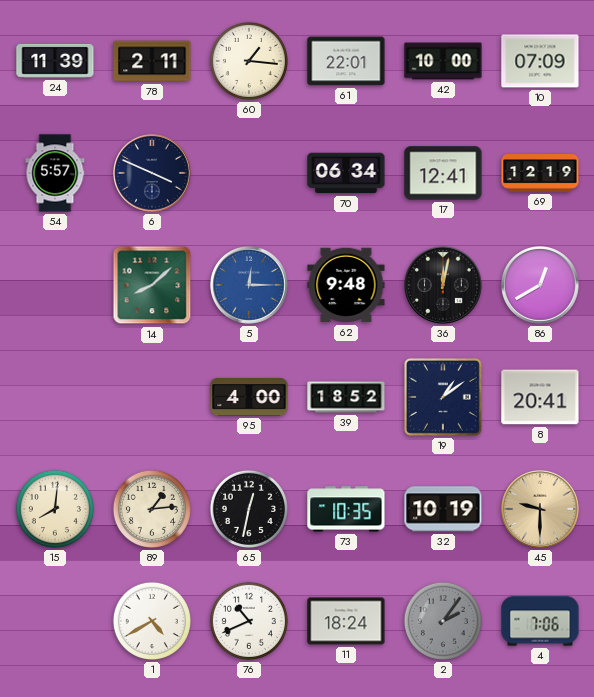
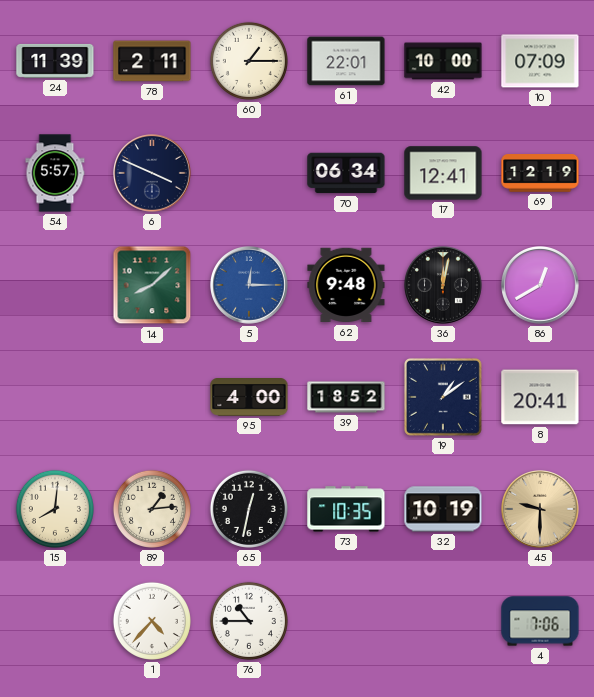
60: 1:16 -> 1:15 (249, 61)
1: 4:40 -> 4:37 (152, 621)
76: 10:41 -> 10:45 (249, 621)
11: 18:24 -> none (346, 621)
2: 2:06 -> none (443, 621)
